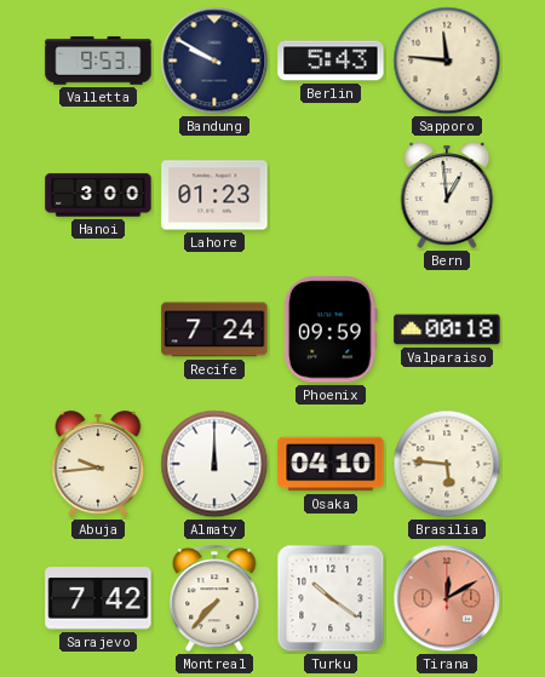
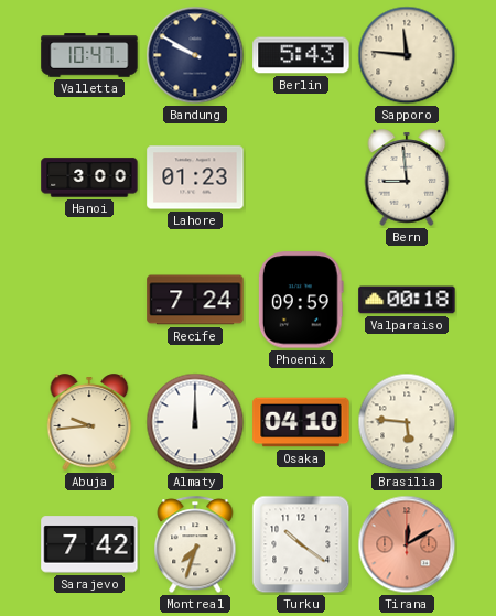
Valletta: 9:53 -> 10:47 (89, 55)
Bern: 12:59 -> 8:59 (407, 177)
Montreal: 7:37 -> 7:33 (195, 545)
